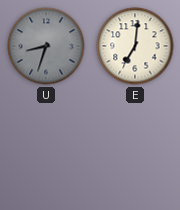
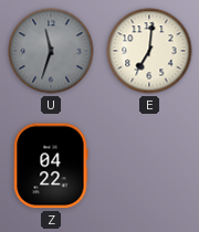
U: 8:33 -> 11:33 (51, 51)
Z: none -> 04:22 (51, 166)
